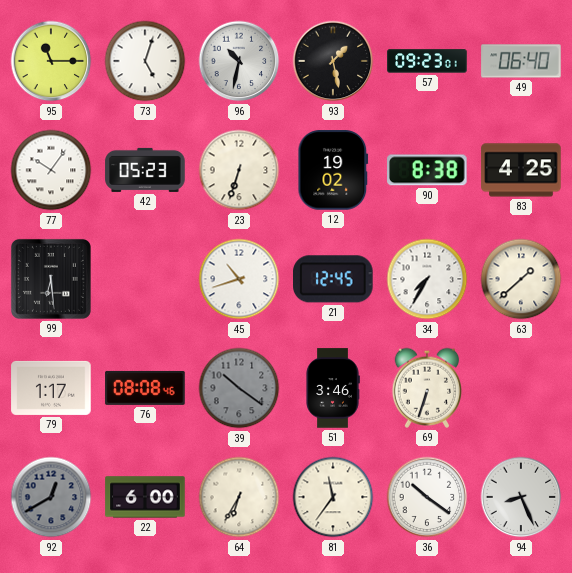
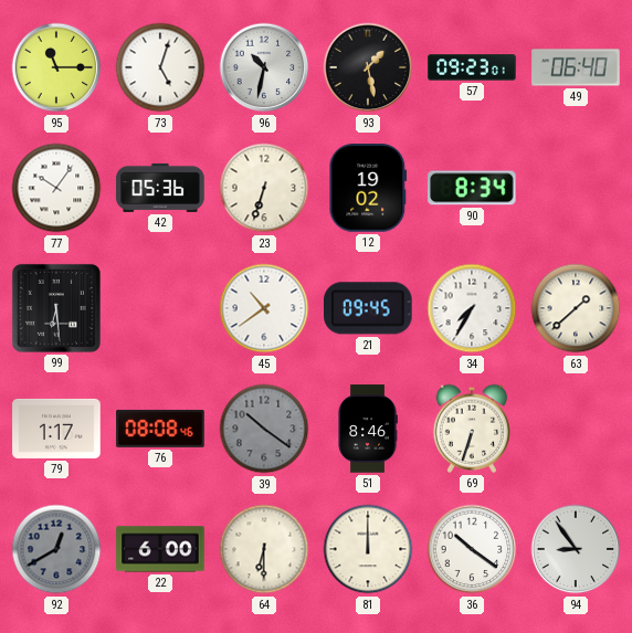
42: 05:23 -> 05:36 (160, 188)
90: 8:38 -> 8:34 (472, 188)
83: 4:25 -> none (521, 170)
45: 10:42 -> 10:39 (264, 308)
21: 12:45 -> 09:45 (369, 308)
51: 3:46 -> 8:46 (368, 429)
64: 6:35 -> 6:30 (264, 549)
81: 11:36 -> 12:00 (368, 549)
94: 8:26 -> 8:54 (576, 549)
